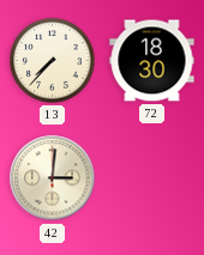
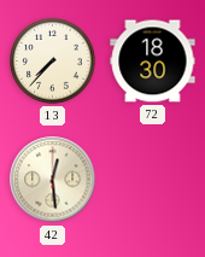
42: 3:01 -> 12:29 (53, 180)
